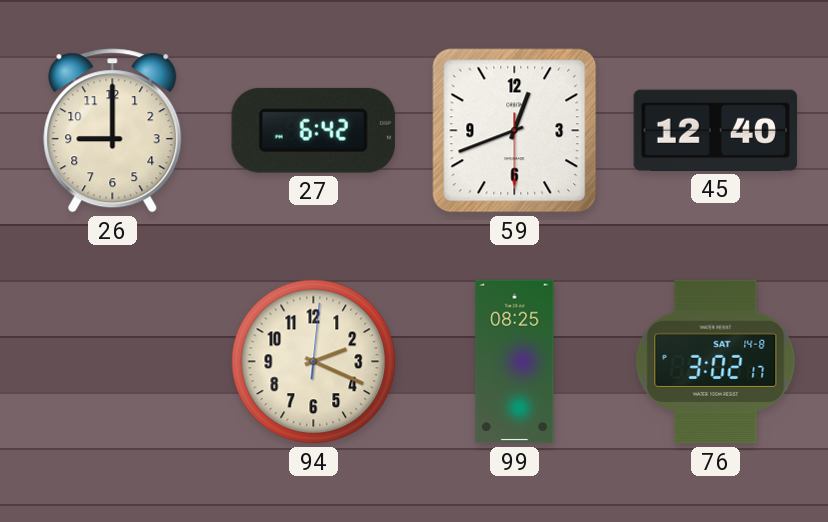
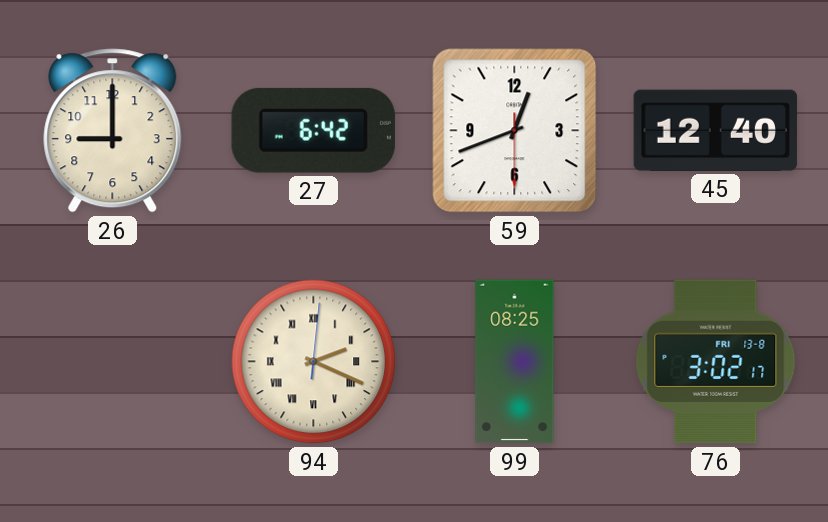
94 numerals: Arabic -> Roman (314, 362)
76 date: SAT 14-8 -> FRI 13-8 (716, 362)
